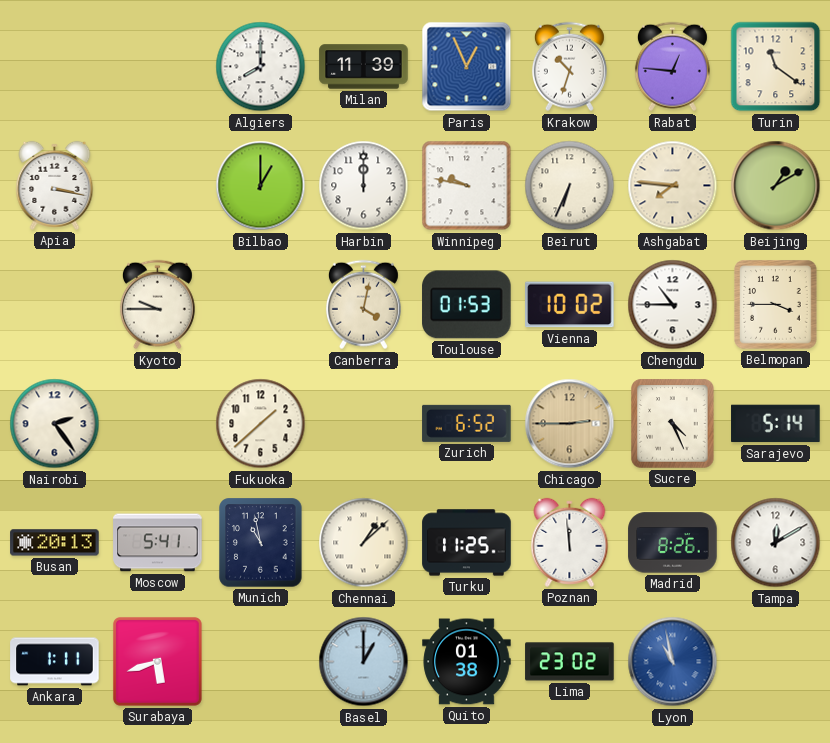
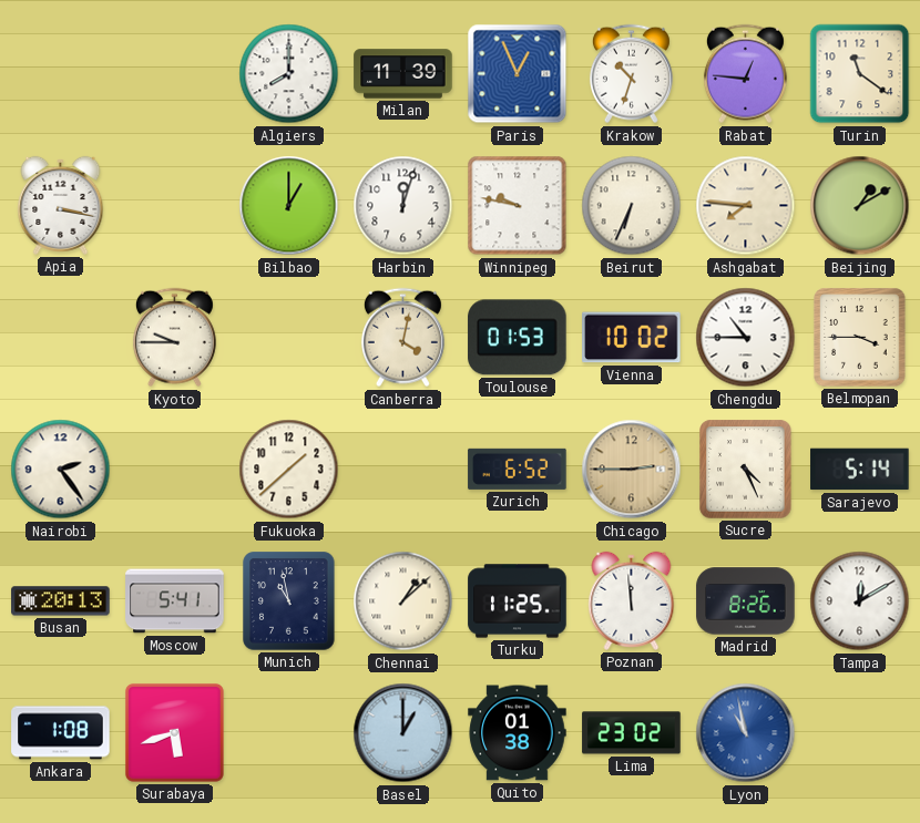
Harbin: 12:00 -> 12:03 (403, 206)
Ankara: 1:11 -> 1:08 (61, 733)
